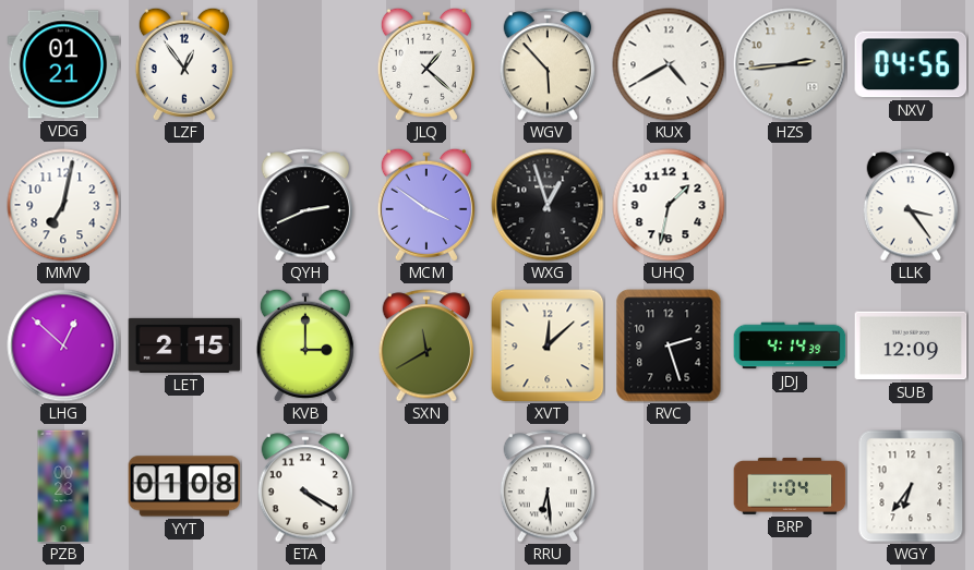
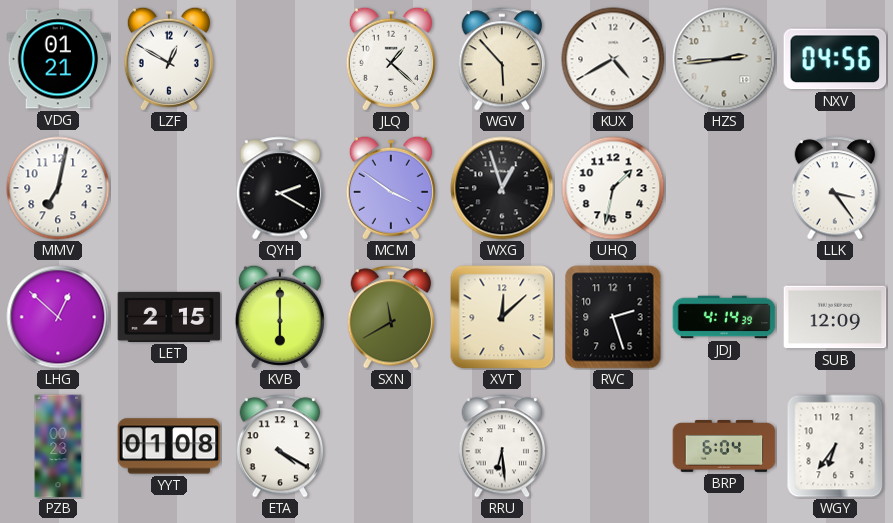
LZF: 12:54 -> 12:50 (169, 59)
QYH: 2:41 -> 2:20 (280, 188)
KVB: 3:00 -> 6:00 (280, 317)
BRP: 1:04 -> 6:04 (724, 447)
